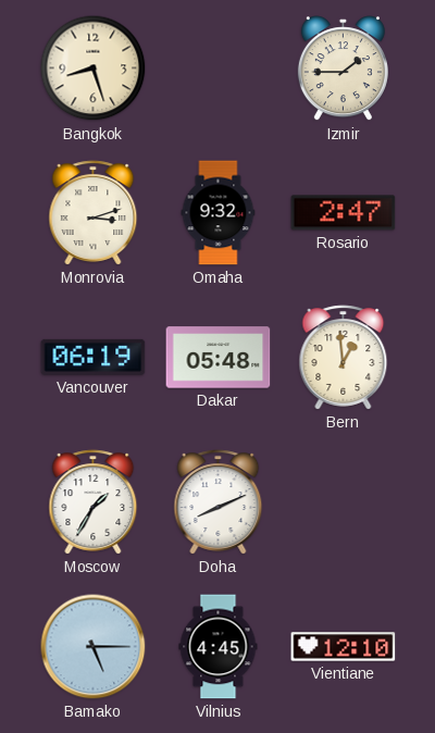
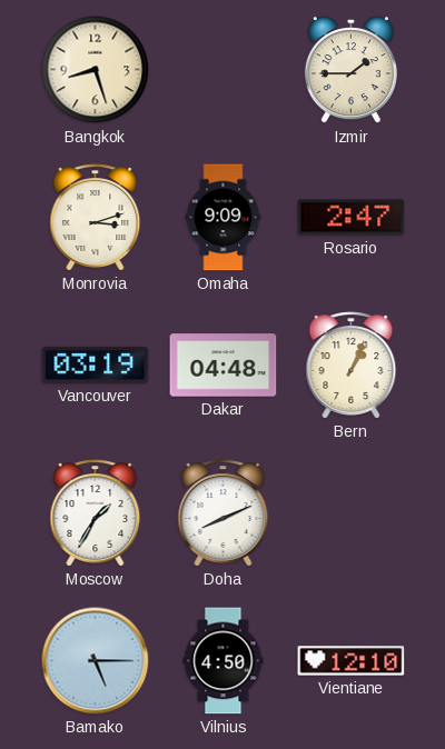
Omaha: 9:32 -> 9:09 (224, 218)
Vancouver: 06:19 -> 03:19 (96, 364)
Dakar: 05:48 -> 04:48 (224, 366)
Bern: 12:59 -> 1:04 (352, 366)
Vilnius: 4:45 -> 4:50 (224, 661)
